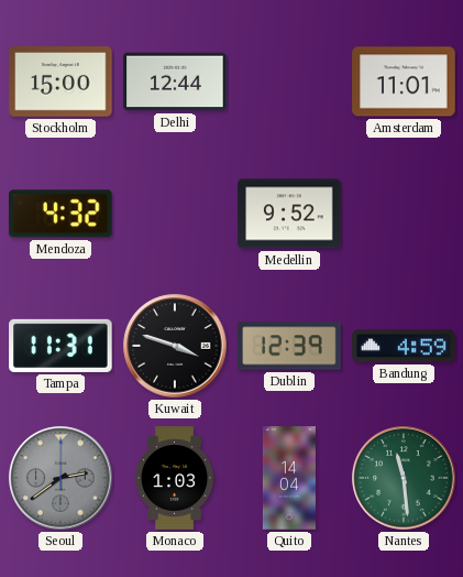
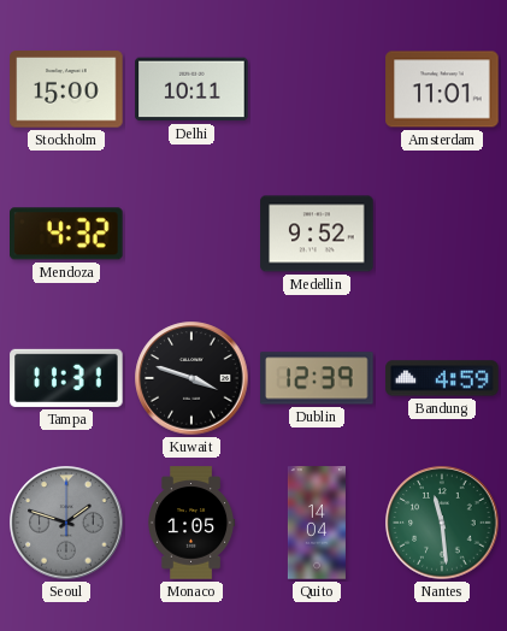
Delhi: 12:44 -> 10:11 (191, 89)
Seoul: 2:39 -> 1:48 (66, 523)
Monaco: 1:03 -> 1:05 (193, 523)
